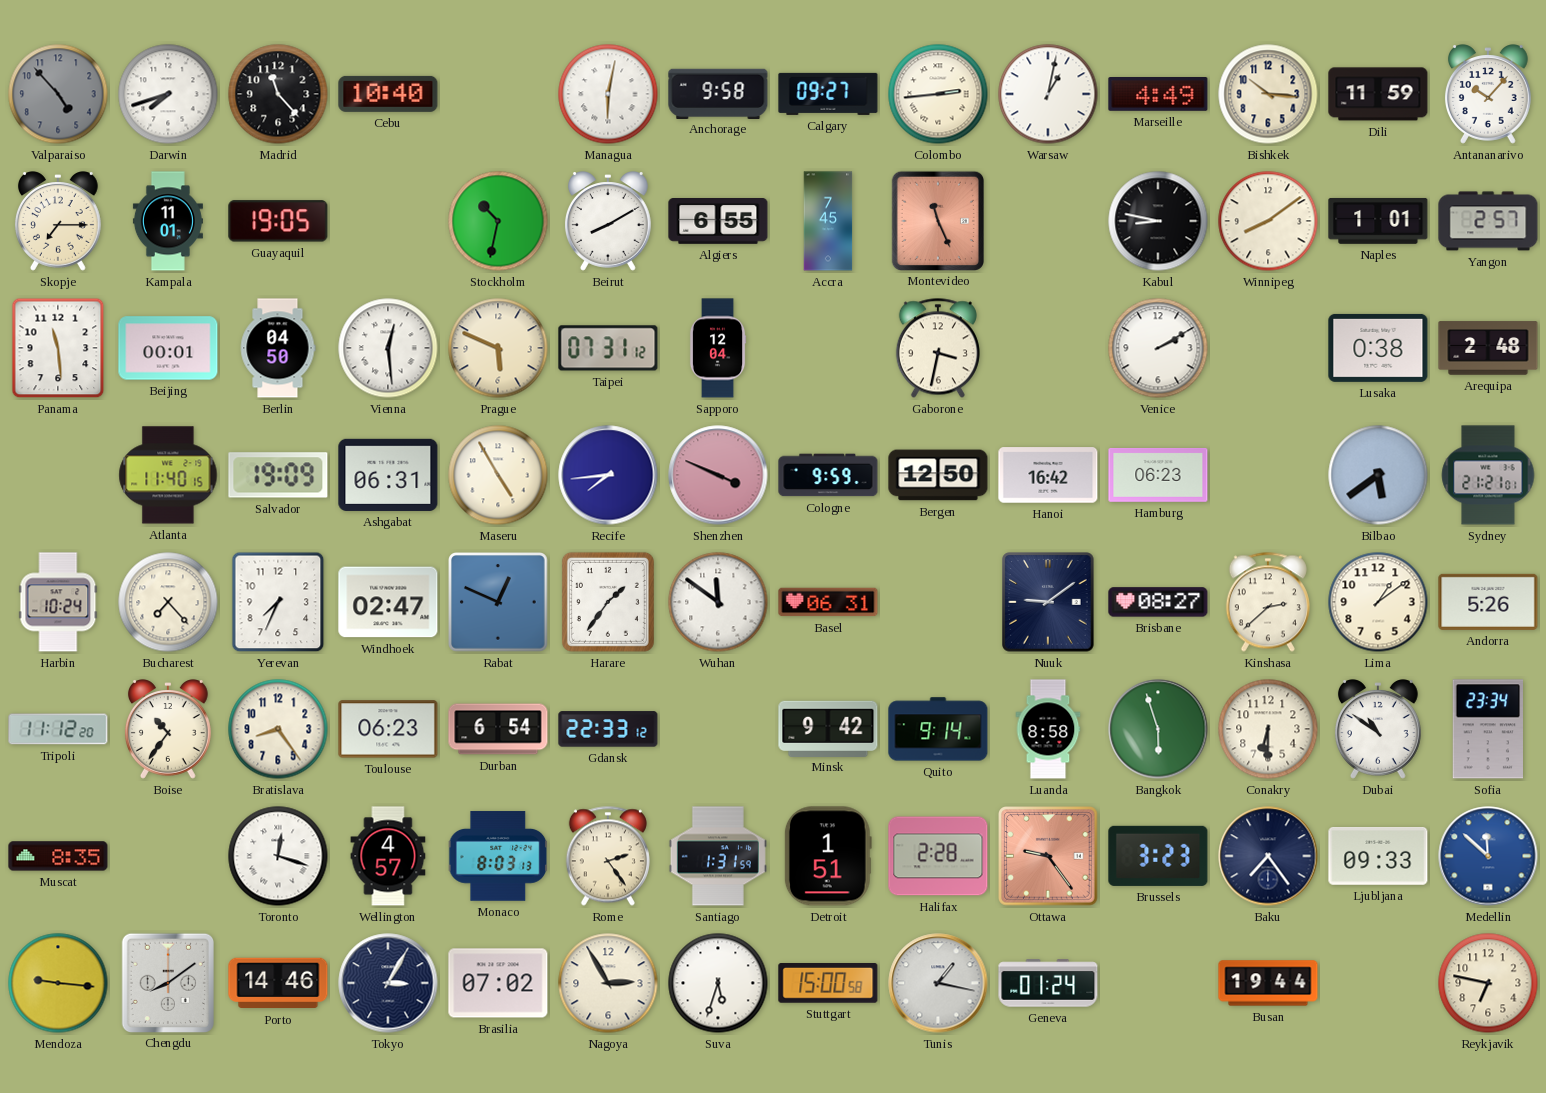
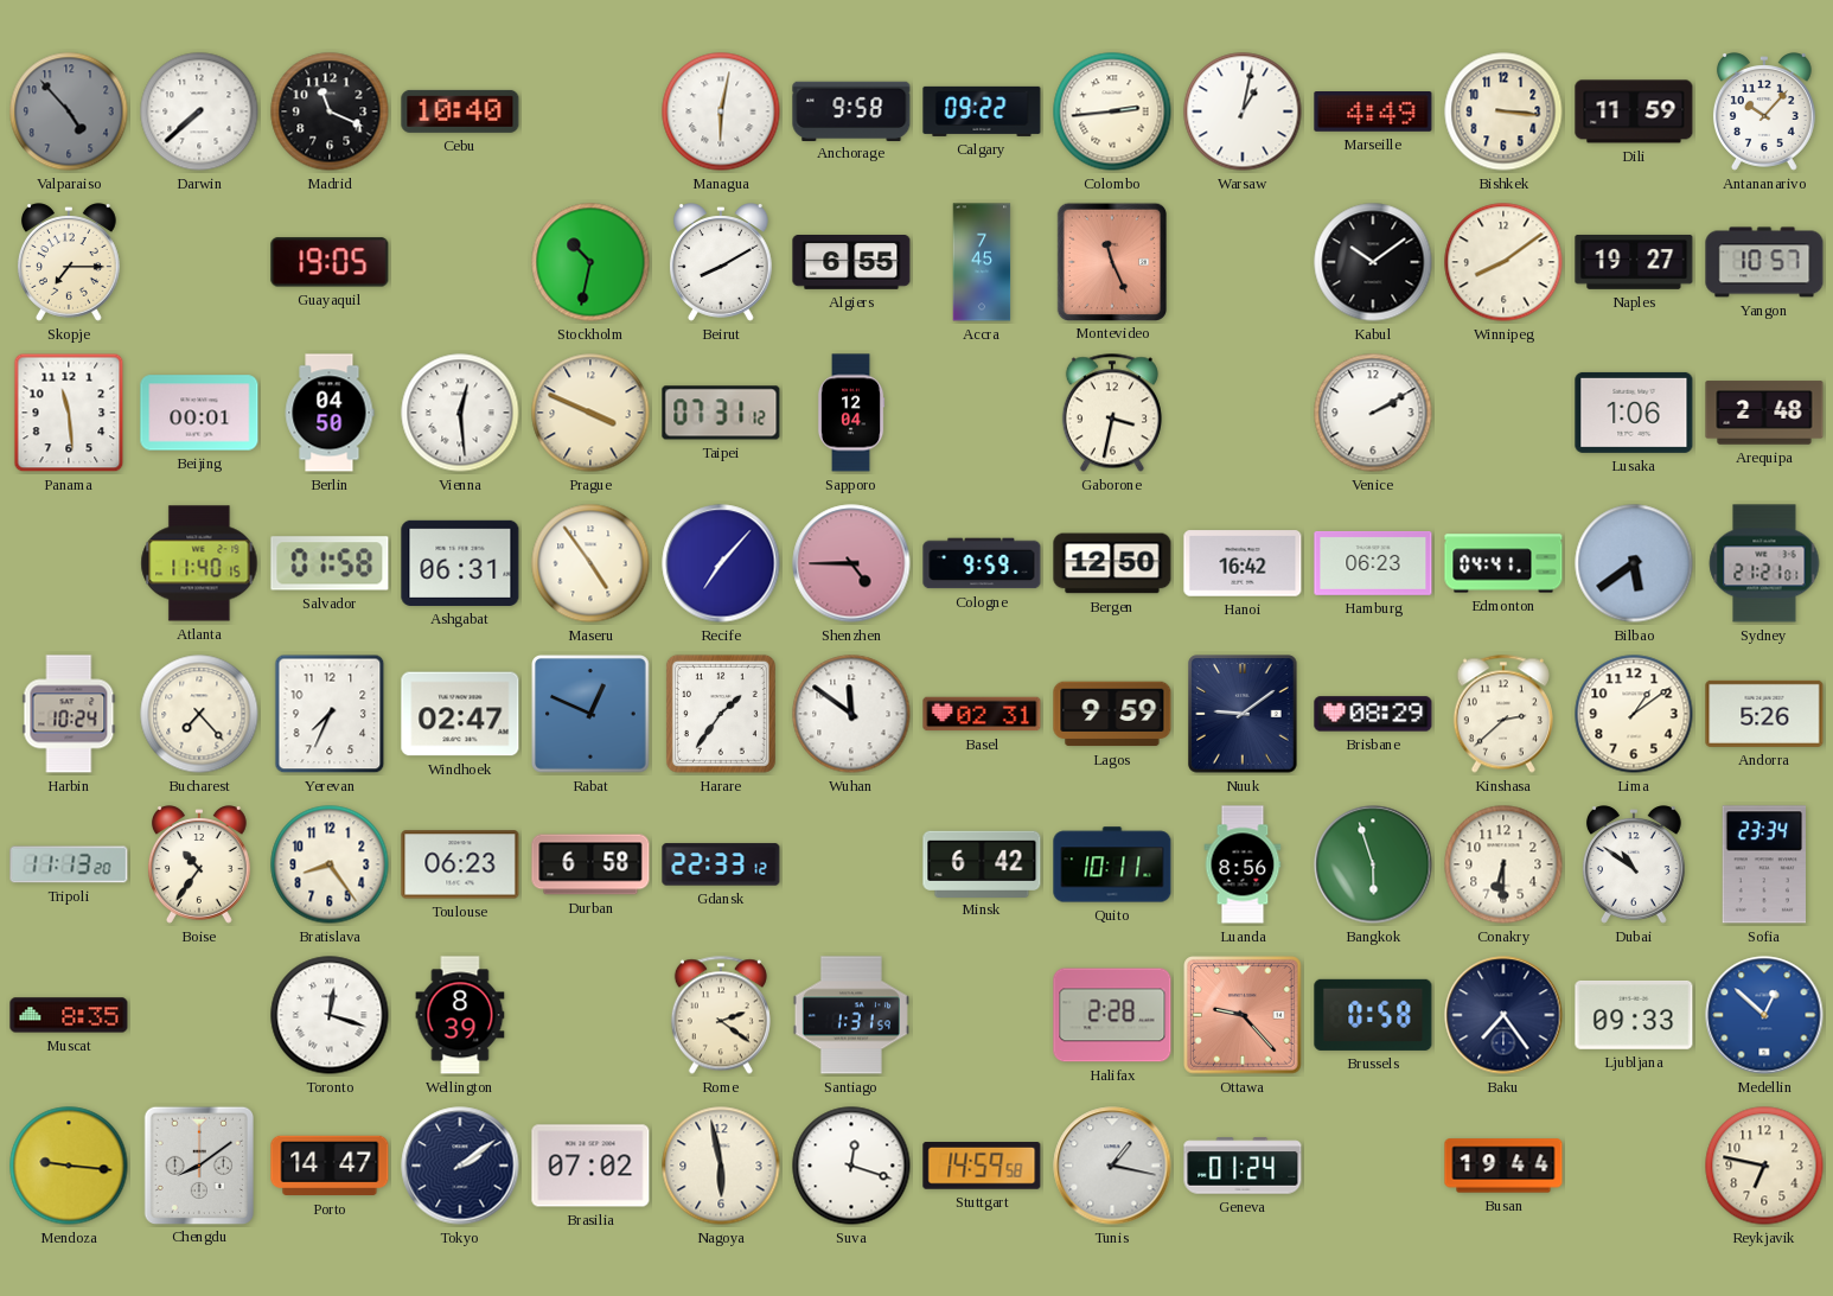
Darwin: 7:42 -> 7:38 (199, 111)
Madrid: 11:23 -> 11:19 (330, 111)
Calgary: 09:27 -> 09:22 (982, 111)
Bishkek: 10:16 -> 3:16 (1503, 111)
Kampala: 11:01 -> none (168, 221)
Kabul: 8:47 -> 10:09 (1373, 262)
Naples: 1:01 -> 19:27 (1634, 262)
Yangon: 2:57 -> 10:57 (1764, 262)
Prague: 5:49 -> 3:49 (590, 413)
Lusaka: 0:38 -> 1:06 (1634, 413)
Salvador: 19:09 -> 01:58 (330, 563)
Maseru: 4:55 -> 4:54 (590, 563)
Recife: 7:44 -> 7:07 (721, 563)
Shenzhen: 3:49 -> 4:45 (851, 563)
Edmonton: none -> 04:41 (1503, 563)
Basel: 06:31 -> 02:31 (982, 714)
Lagos: none -> 9:59 (1112, 714)
Brisbane: 08:27 -> 08:29 (1373, 714)
Tripoli: 11:12 -> 11:13 (69, 864)
Durban: 6:54 -> 6:58 (590, 864)
Minsk: 9:42 -> 6:42 (982, 863)
Quito: 9:14 -> 10:11 (1112, 864)
Luanda: 8:58 -> 8:56 (1243, 864)
Wellington: 4:57 -> 8:39 (460, 1015)
Monaco: 8:03 -> none (498, 856)
Rome: 2:24 -> 2:21 (721, 1015)
Detroit: 1:51 -> none (828, 856)
Ottawa: 9:24 -> 9:23 (1244, 1016)
Brussels: 3:23 -> 0:58 (1373, 1015)
Medellin: 11:52 -> 12:52 (1764, 1015)
Porto: 14:46 -> 14:47 (330, 1166)
Tokyo: 3:05 -> 2:09 (460, 1166)
Nagoya: 2:55 -> 5:58 (721, 1166)
Suva: 5:33 -> 12:18 (851, 1166)
Stuttgart: 15:00 -> 14:59 (982, 1167)
